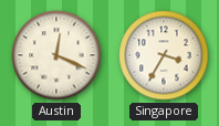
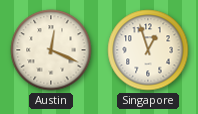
Singapore: 3:35 -> 12:57 (148, 50)
